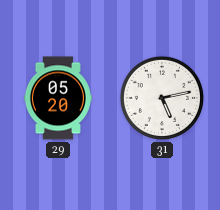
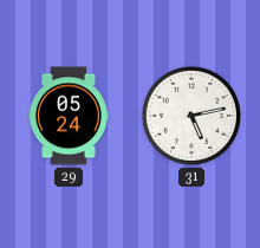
29: 05:20 -> 05:24 (69, 116)
